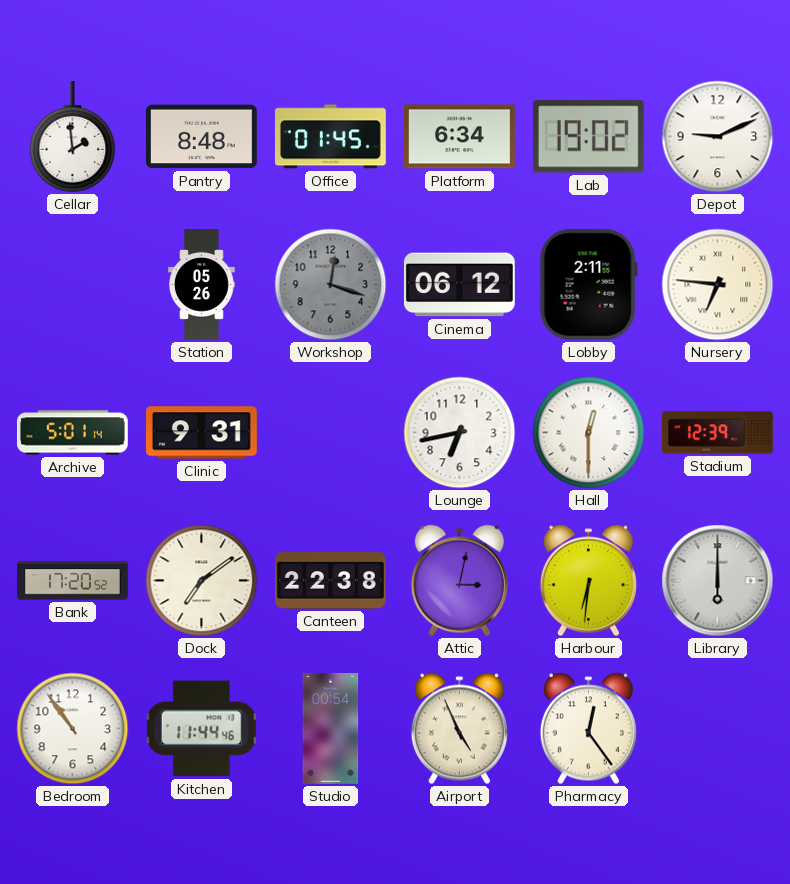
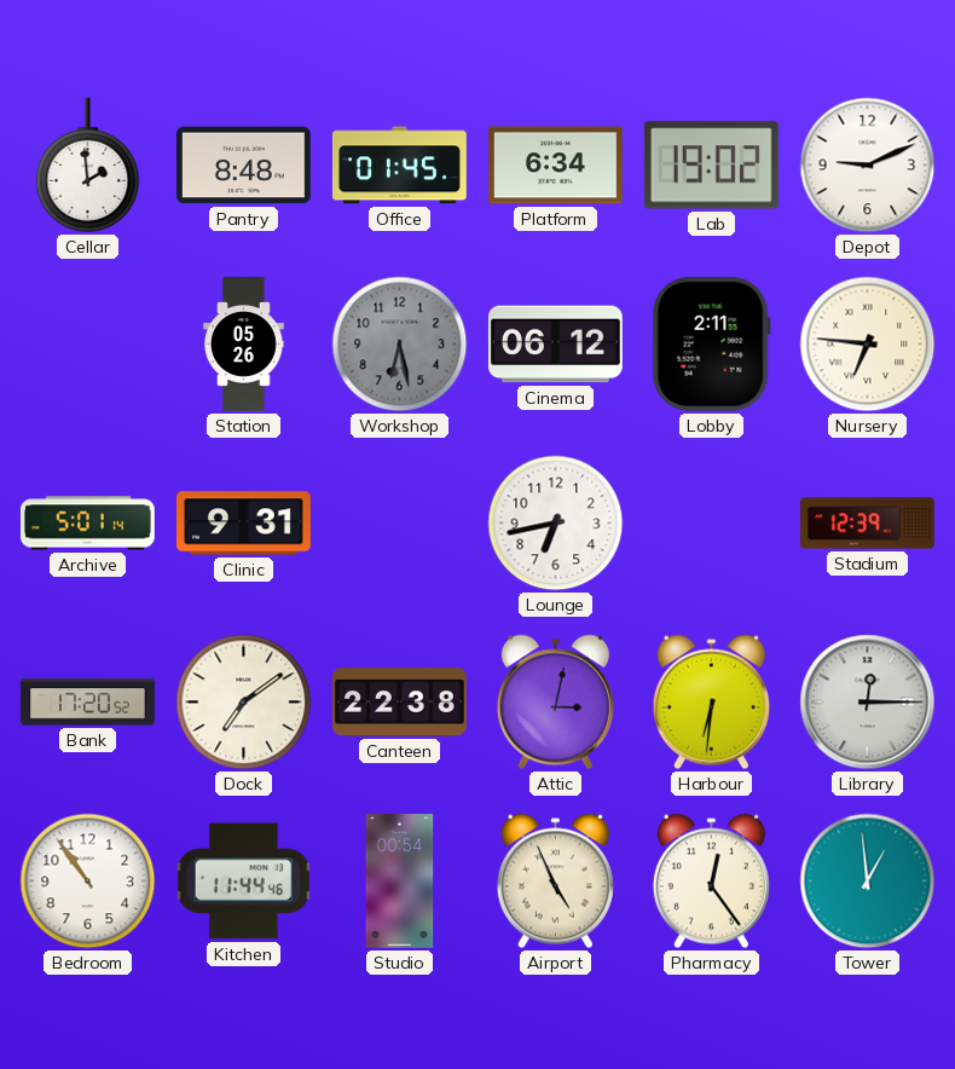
Workshop: 12:18 -> 6:28 (400, 345)
Hall: 12:30 -> none (589, 433)
Library: 6:00 -> 12:15 (868, 703)
Tower: none -> 12:59 (868, 882)
